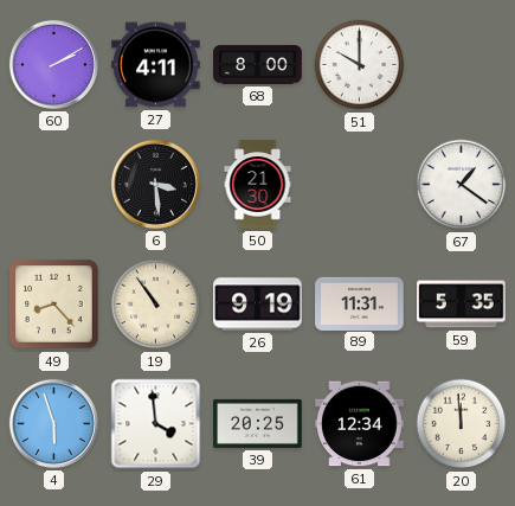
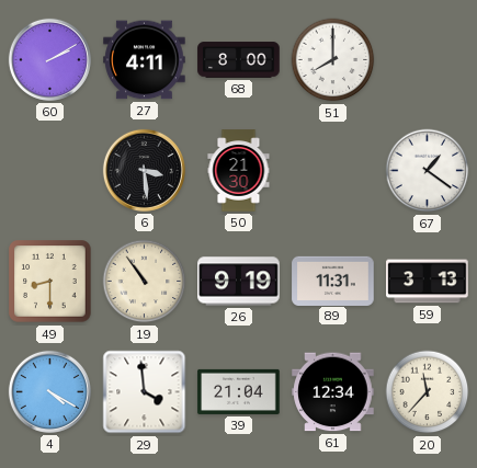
51: 10:00 -> 8:00 (333, 60)
49: 8:23 -> 8:30 (50, 282)
59: 5:35 -> 3:13 (428, 282)
4: 5:57 -> 4:20 (49, 391)
39: 20:25 -> 21:04 (239, 391)
20: 11:59 -> 11:37 (428, 392)
